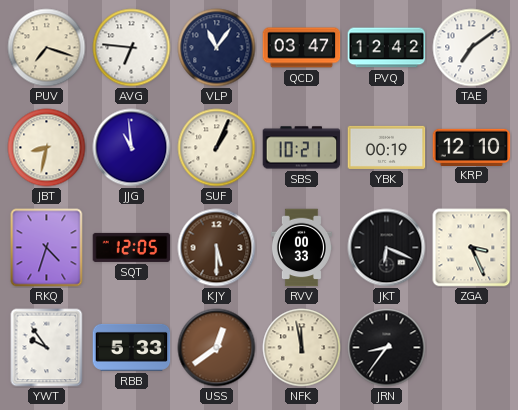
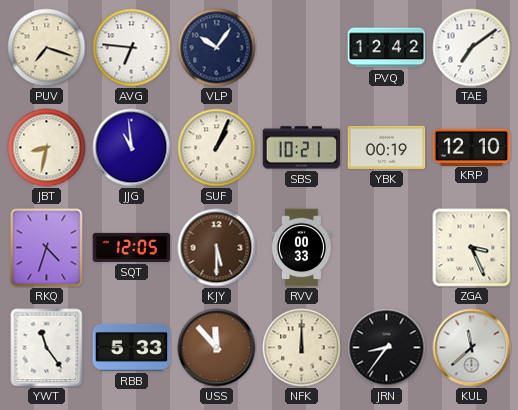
VLP: 11:06 -> 10:06 (217, 48)
QCD: 03:47 -> none (302, 48)
JKT: 6:19 -> none (387, 248)
YWT: 9:54 -> 11:24 (47, 348)
USS: 12:39 -> 11:53 (217, 348)
NFK: 11:58 -> 12:00 (302, 348)
KUL: none -> 11:38 (472, 348)
